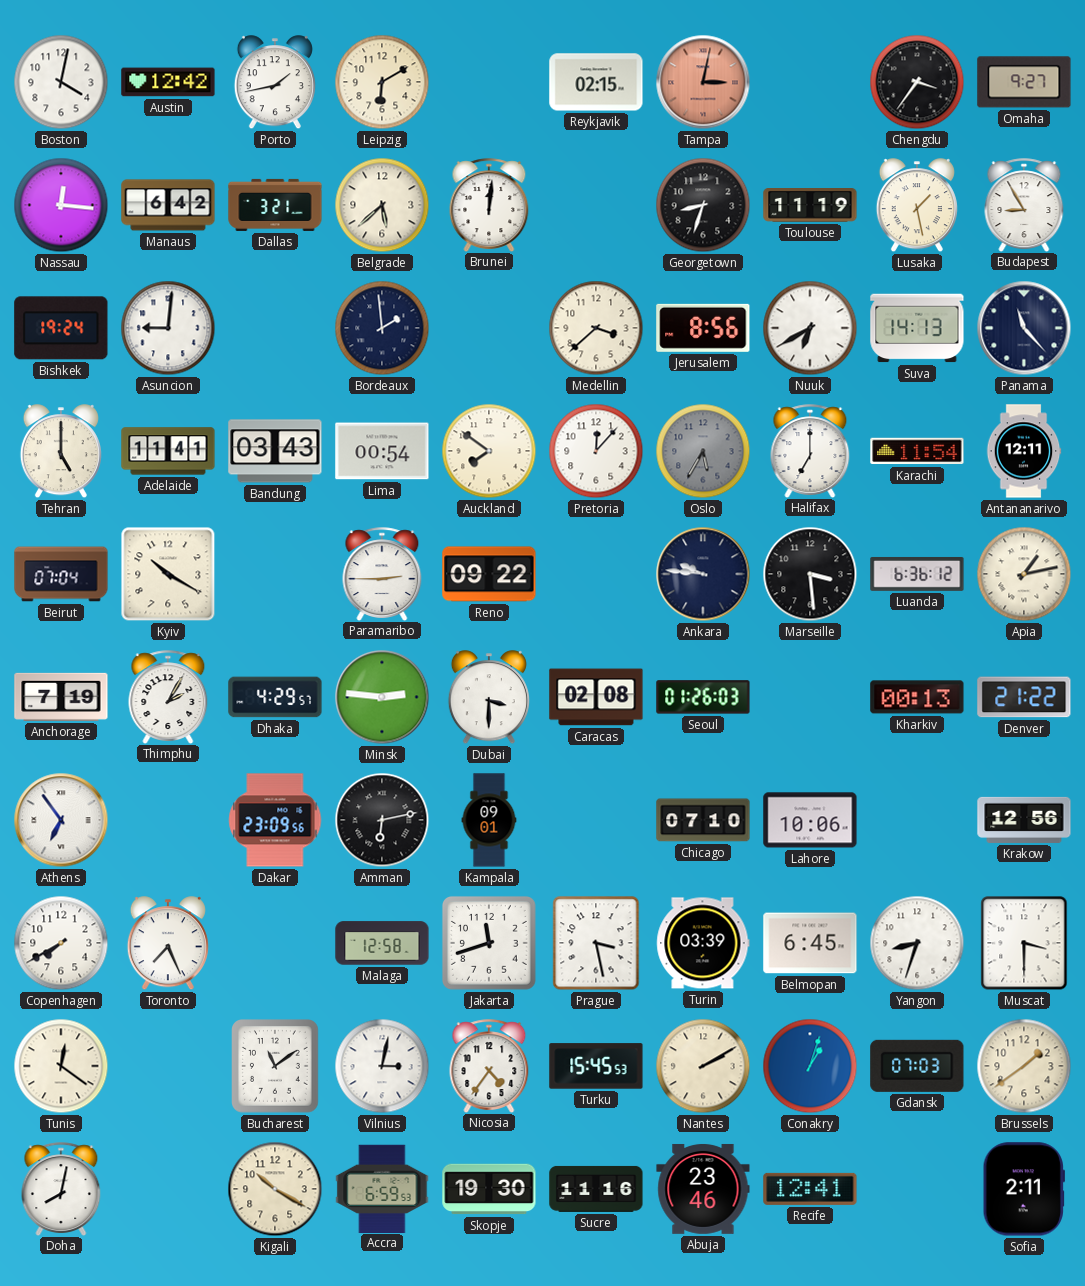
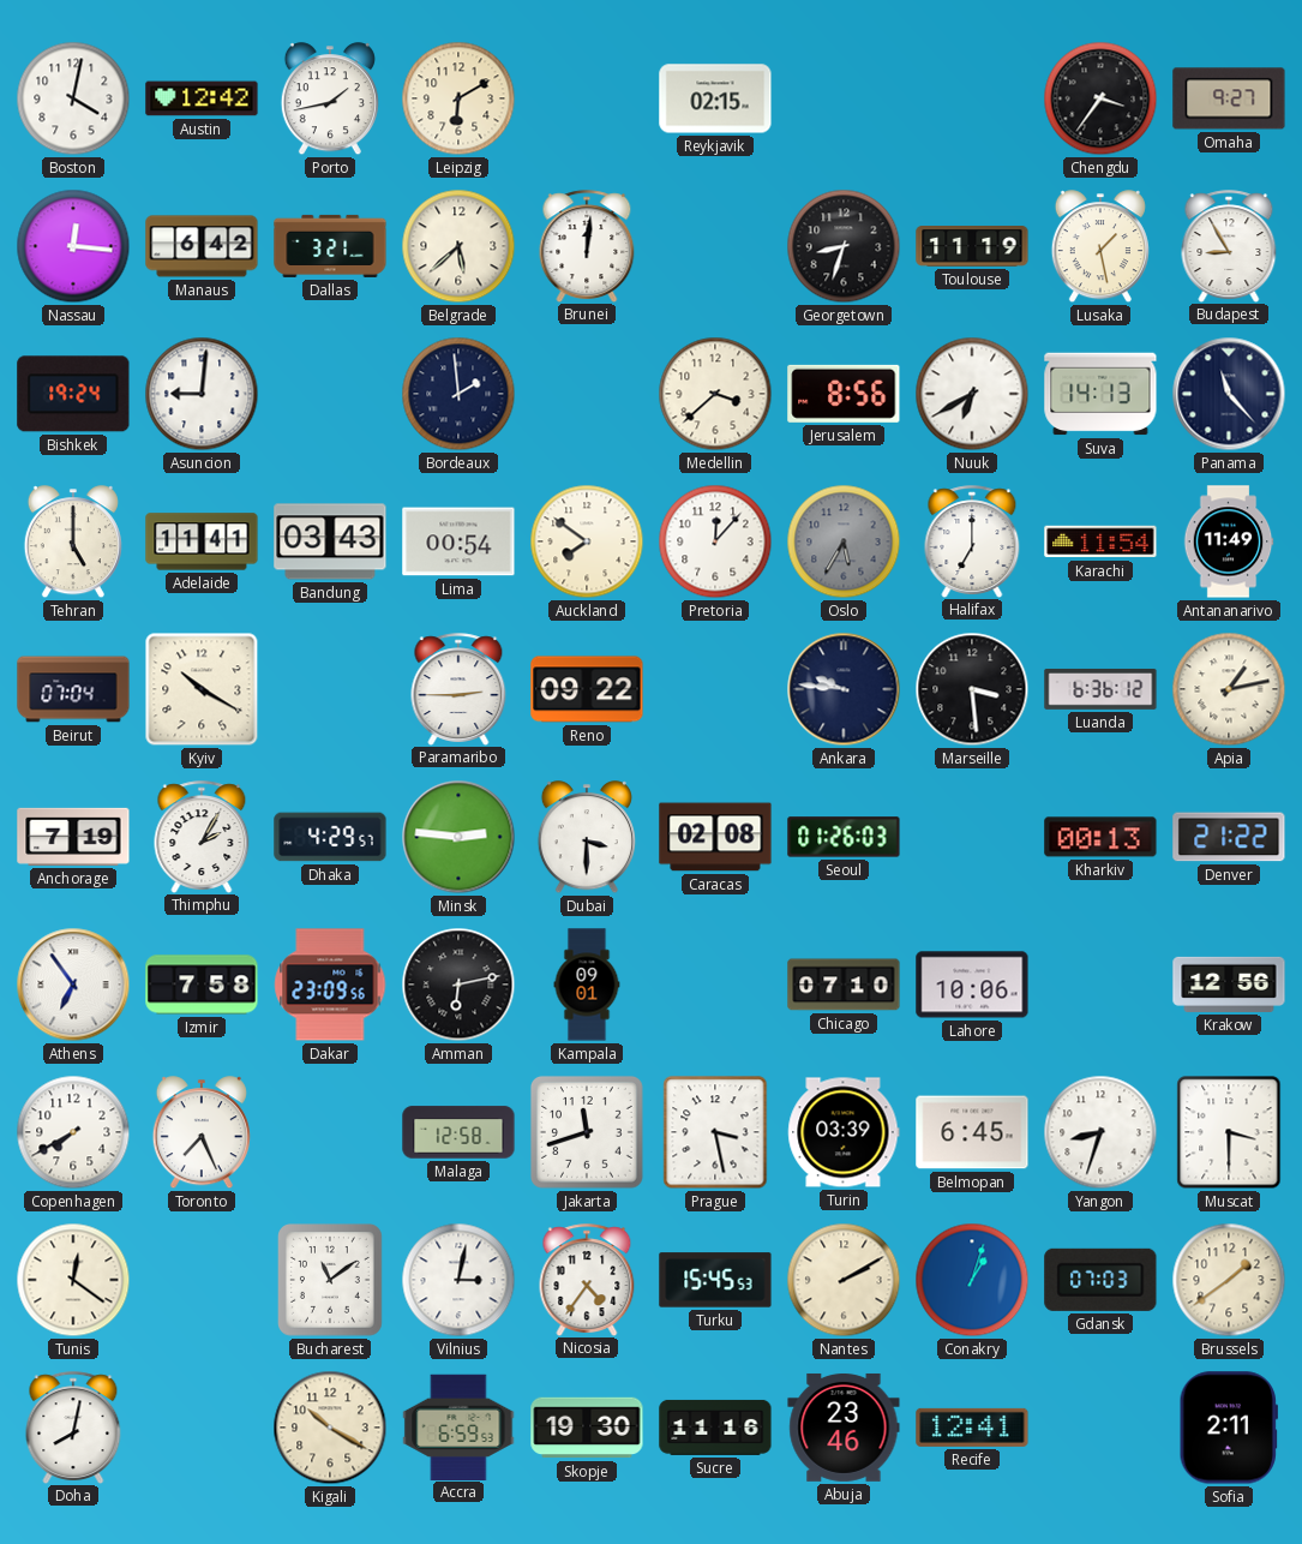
Tampa: 3:02 -> none (703, 82)
Antananarivo: 12:11 -> 11:49 (1229, 541)
Izmir: none -> 7:58 (202, 985)
